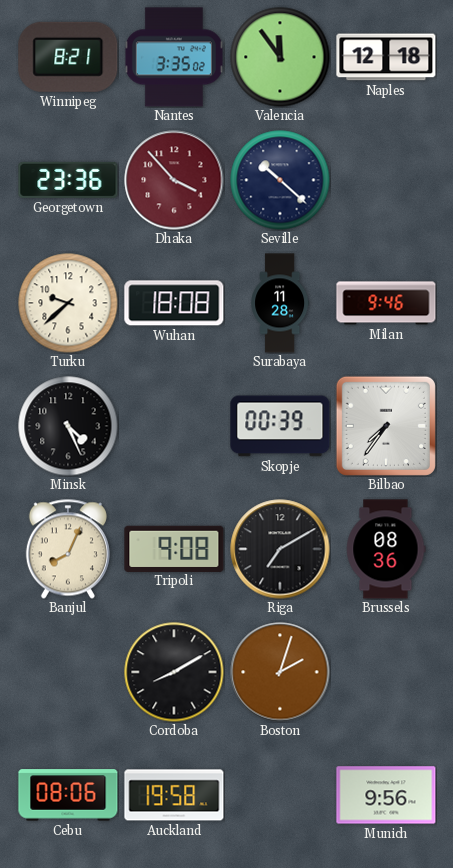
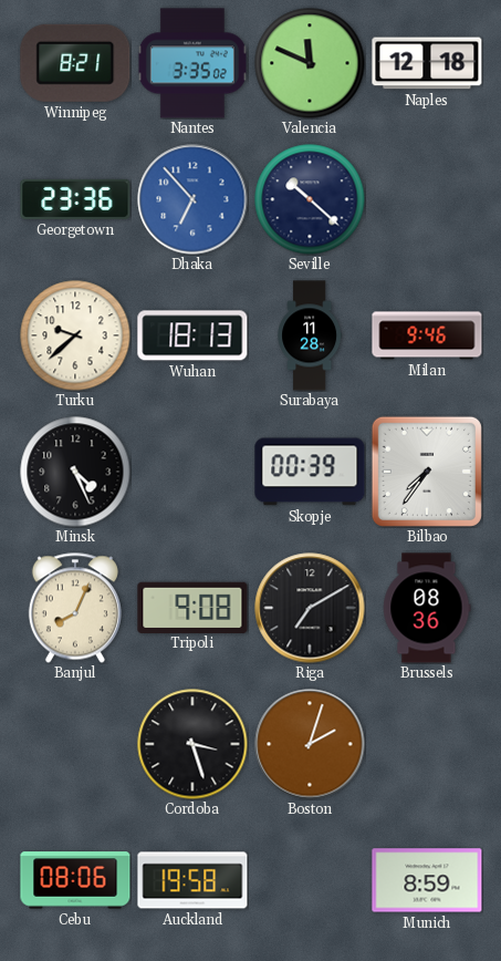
Valencia: 11:54 -> 11:49 (310, 63)
Dhaka: 3:53 -> 6:53 (192, 199)
Dhaka dial: burgundy -> blue (192, 199)
Wuhan: 18:08 -> 18:13 (192, 335)
Cordoba: 8:10 -> 3:27 (192, 744)
Munich: 9:56 -> 8:59 (427, 880)
